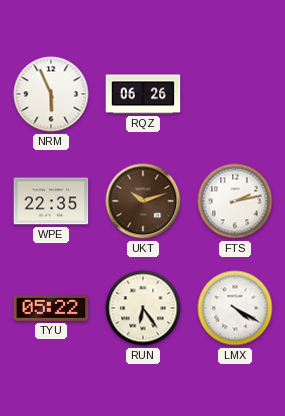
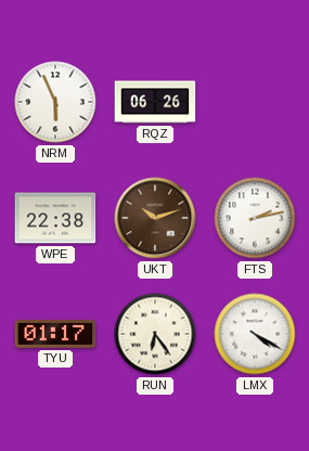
WPE: 22:35 -> 22:38 (55, 218)
TYU: 05:22 -> 01:17 (55, 335)
